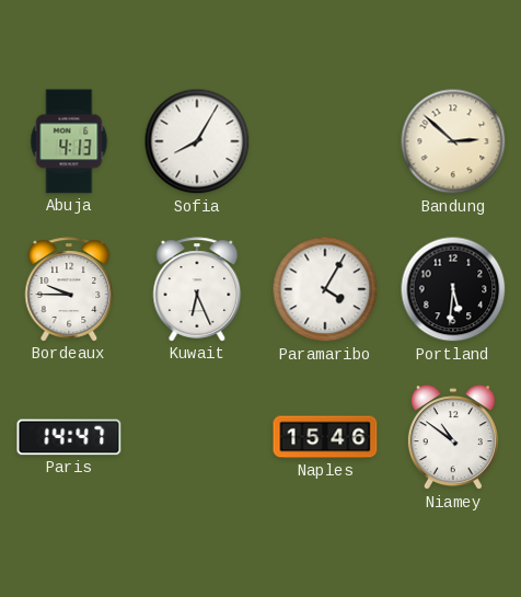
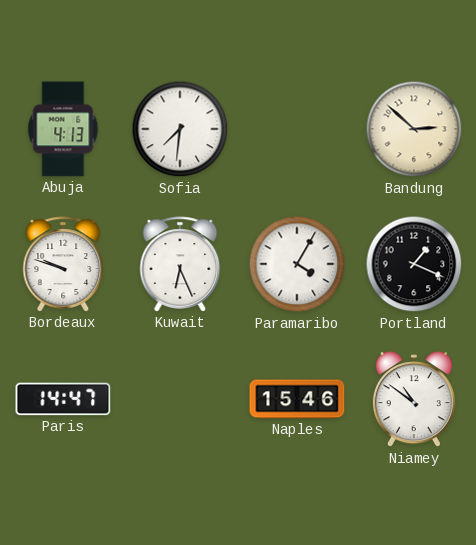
Sofia: 8:05 -> 7:31 (180, 129)
Bordeaux: 9:45 -> 9:48 (63, 264)
Portland: 5:31 -> 1:19 (414, 264)
